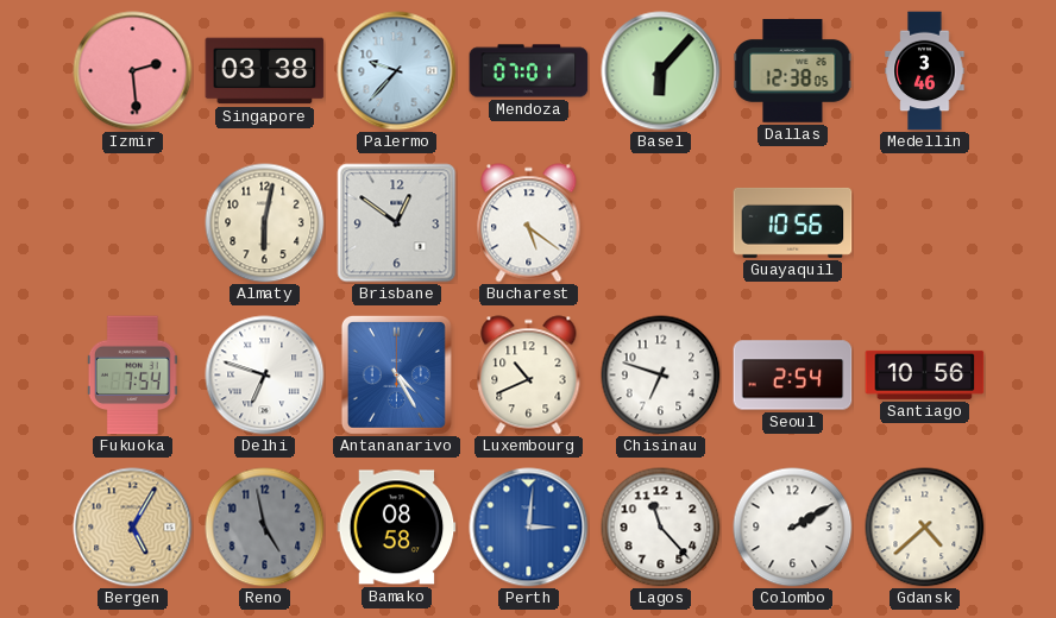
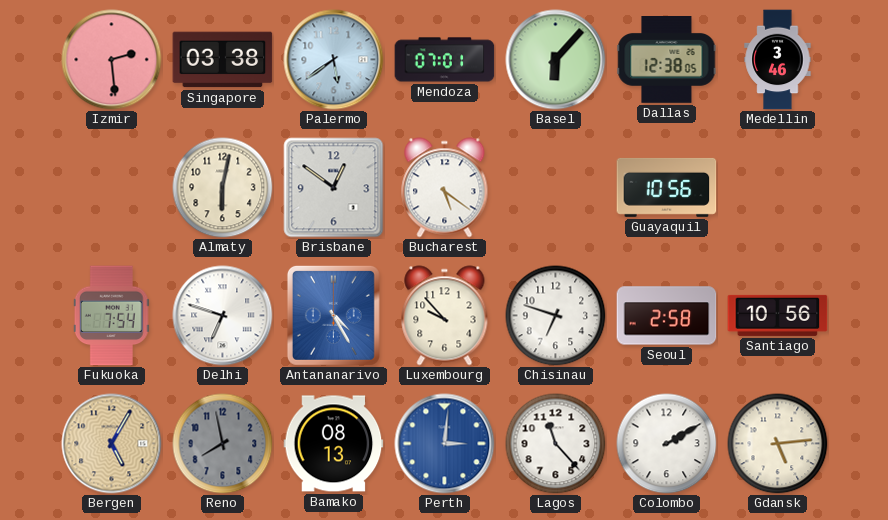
Palermo: 9:37 -> 5:39 (334, 60)
Luxembourg: 10:41 -> 9:53 (445, 316)
Seoul: 2:54 -> 2:58 (667, 316)
Reno: 4:58 -> 7:58 (223, 444)
Bamako: 08:58 -> 08:13 (334, 444)
Gdansk: 4:38 -> 5:14 (778, 444)
